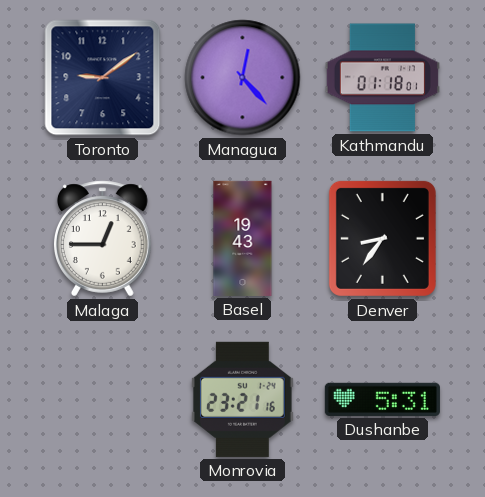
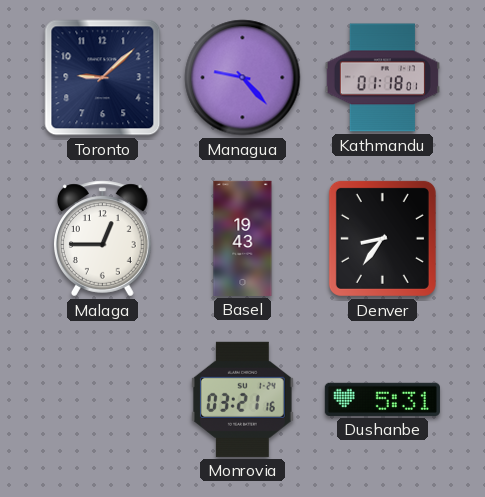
Toronto: 9:09 -> 9:08 (103, 78)
Managua: 12:23 -> 9:23 (243, 78)
Monrovia: 23:21 -> 03:21 (242, 399)
